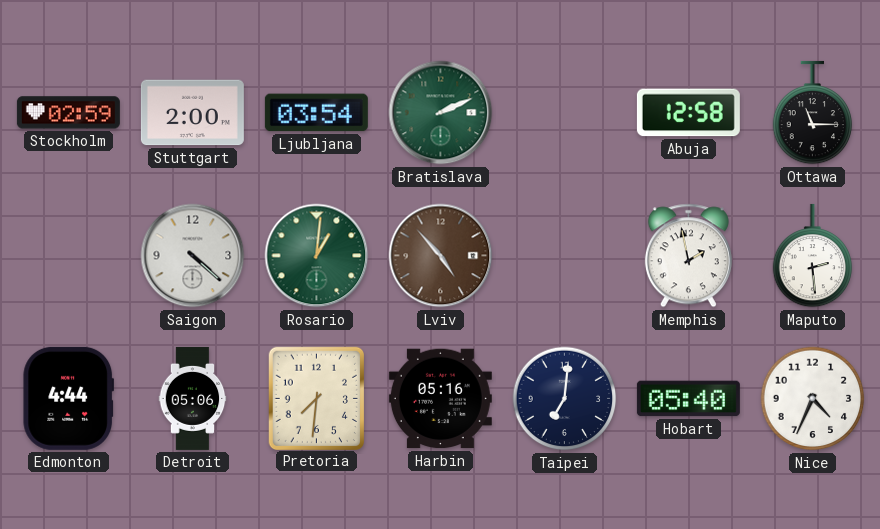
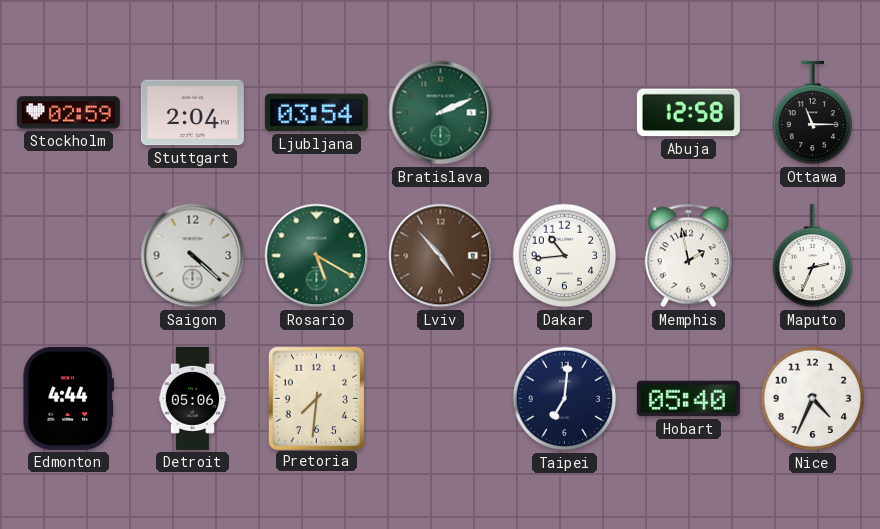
Stuttgart: 2:00 -> 2:04 (192, 113)
Rosario: 1:01 -> 5:20 (317, 256)
Dakar: none -> 10:44 (565, 256)
Maputo: 2:29 -> 2:34 (813, 256)
Harbin: 05:16 -> none (440, 399)
